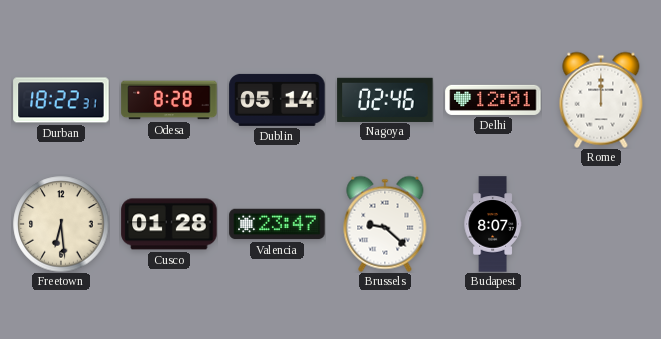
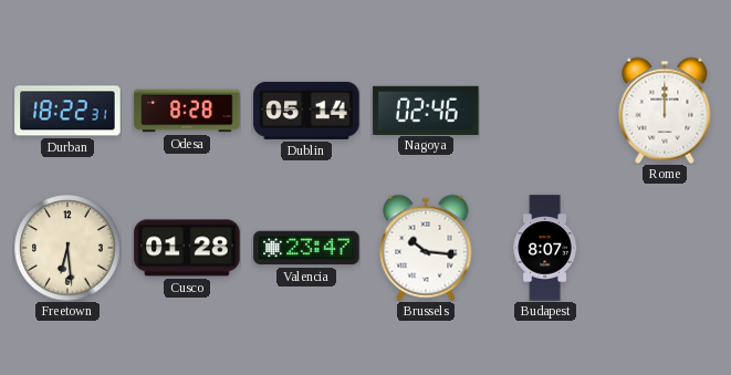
Delhi: 12:01 -> none (493, 100)
Brussels: 9:22 -> 10:16 (426, 248)
